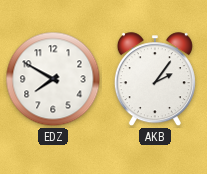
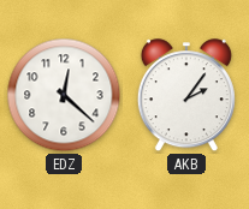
EDZ: 7:50 -> 12:22 (64, 95)
